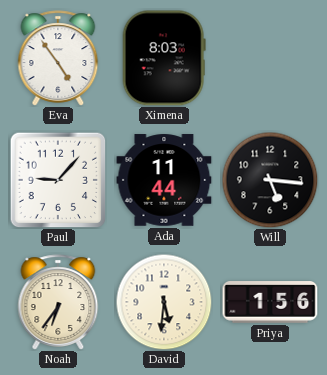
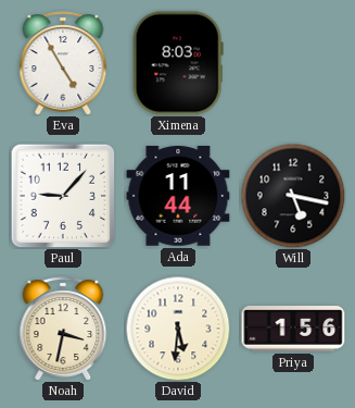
Eva: 4:54 -> 4:55 (63, 63)
Will: 5:16 -> 5:17 (293, 196)
Noah: 6:36 -> 3:32 (63, 329)
